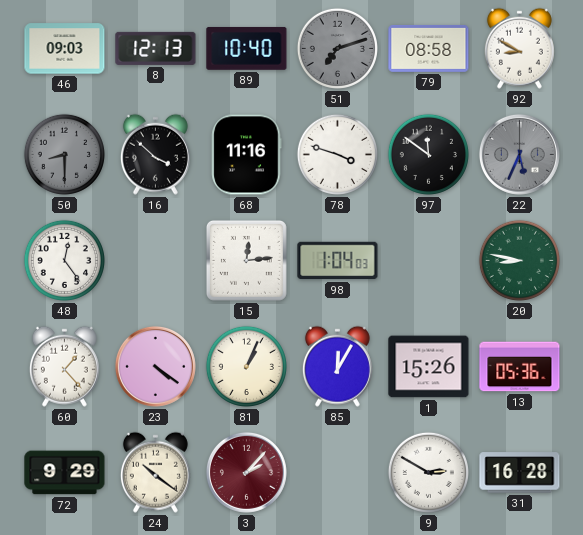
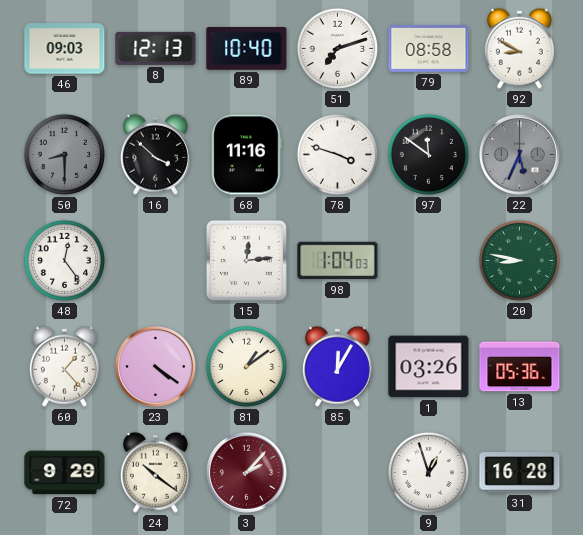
51 dial: grey -> white (337, 48)
81: 1:04 -> 1:09 (246, 366)
1: 15:26 -> 03:26 (429, 367)
9: 2:50 -> 12:57 (428, 472)
